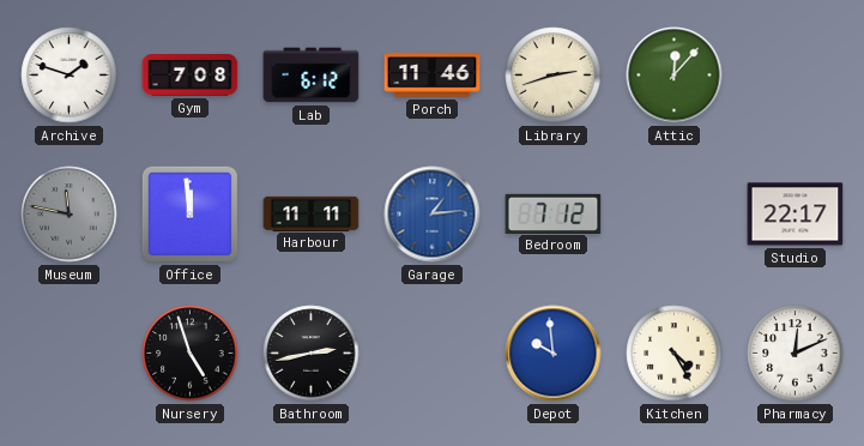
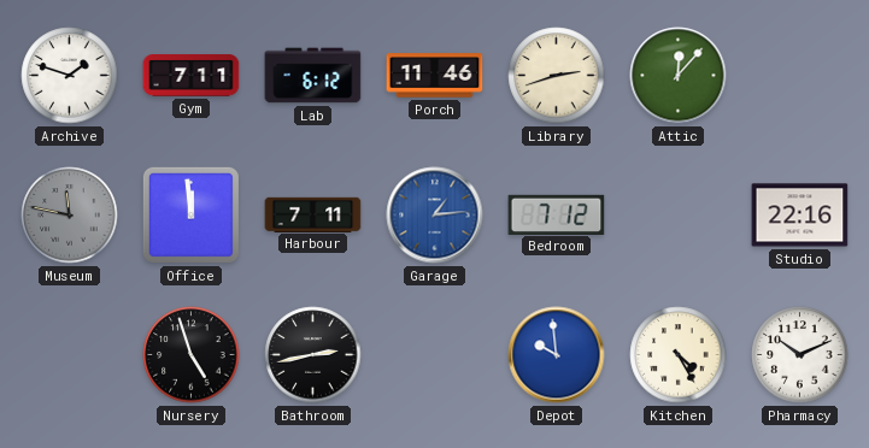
Gym: 7:08 -> 7:11 (192, 76)
Harbour: 11:11 -> 7:11 (313, 214)
Studio: 22:17 -> 22:16 (800, 216)
Pharmacy: 12:11 -> 10:11 (800, 355)
